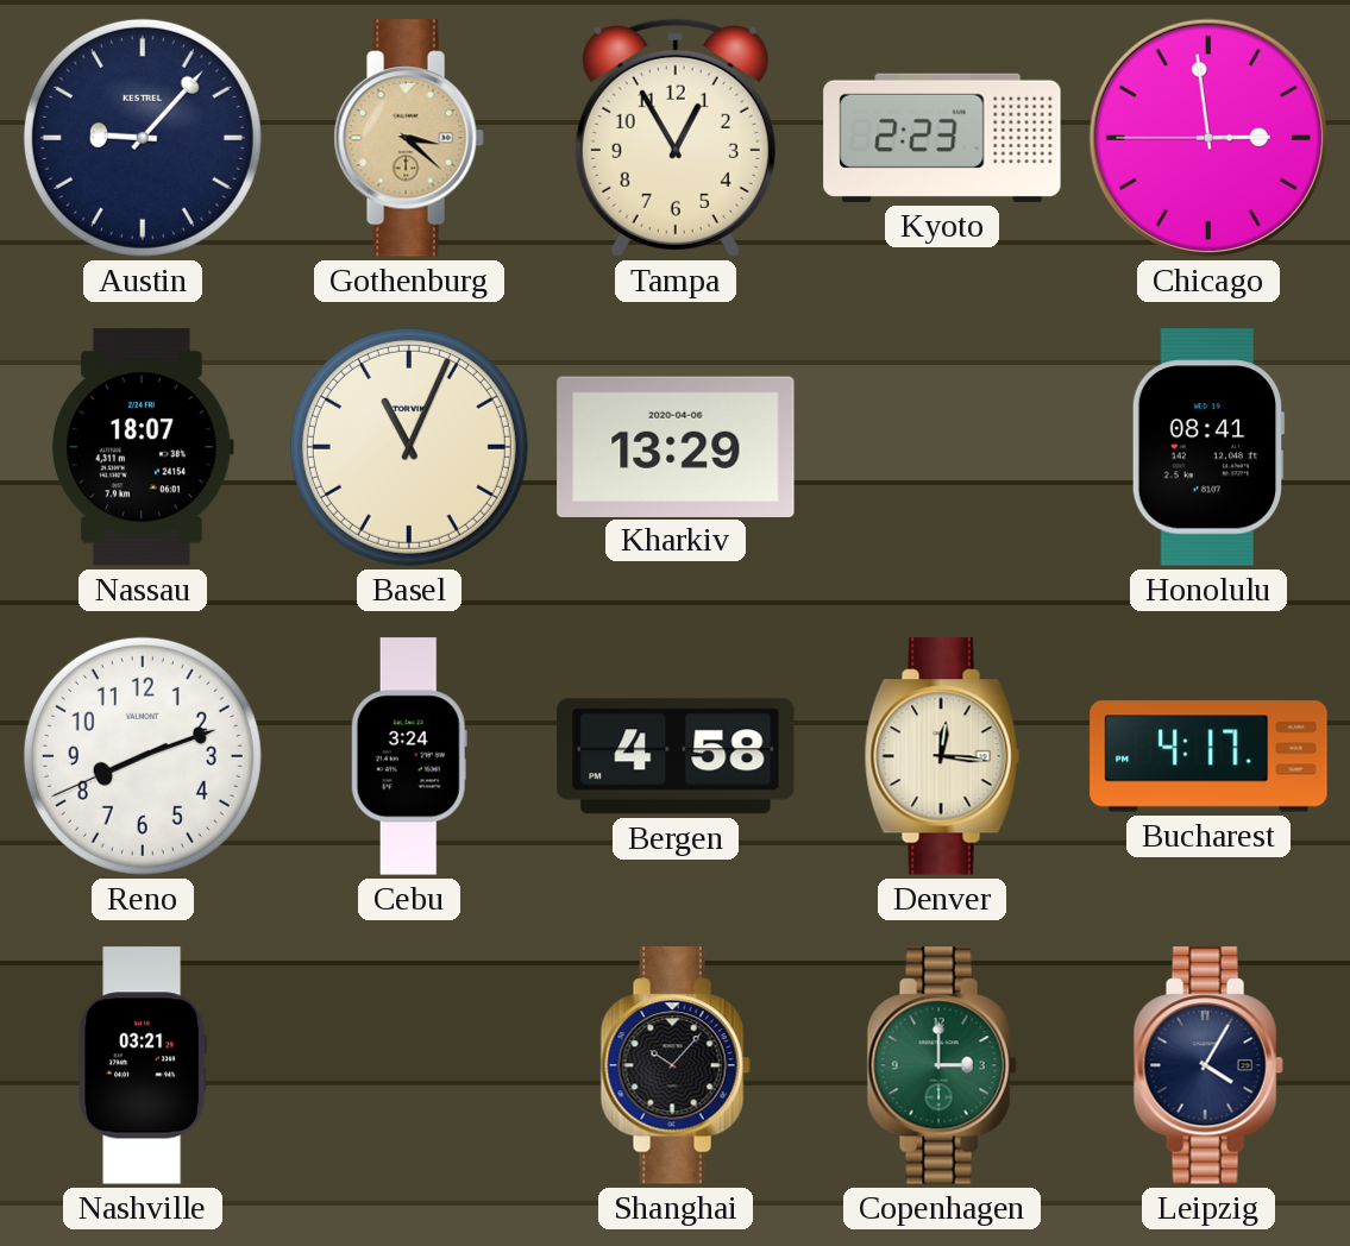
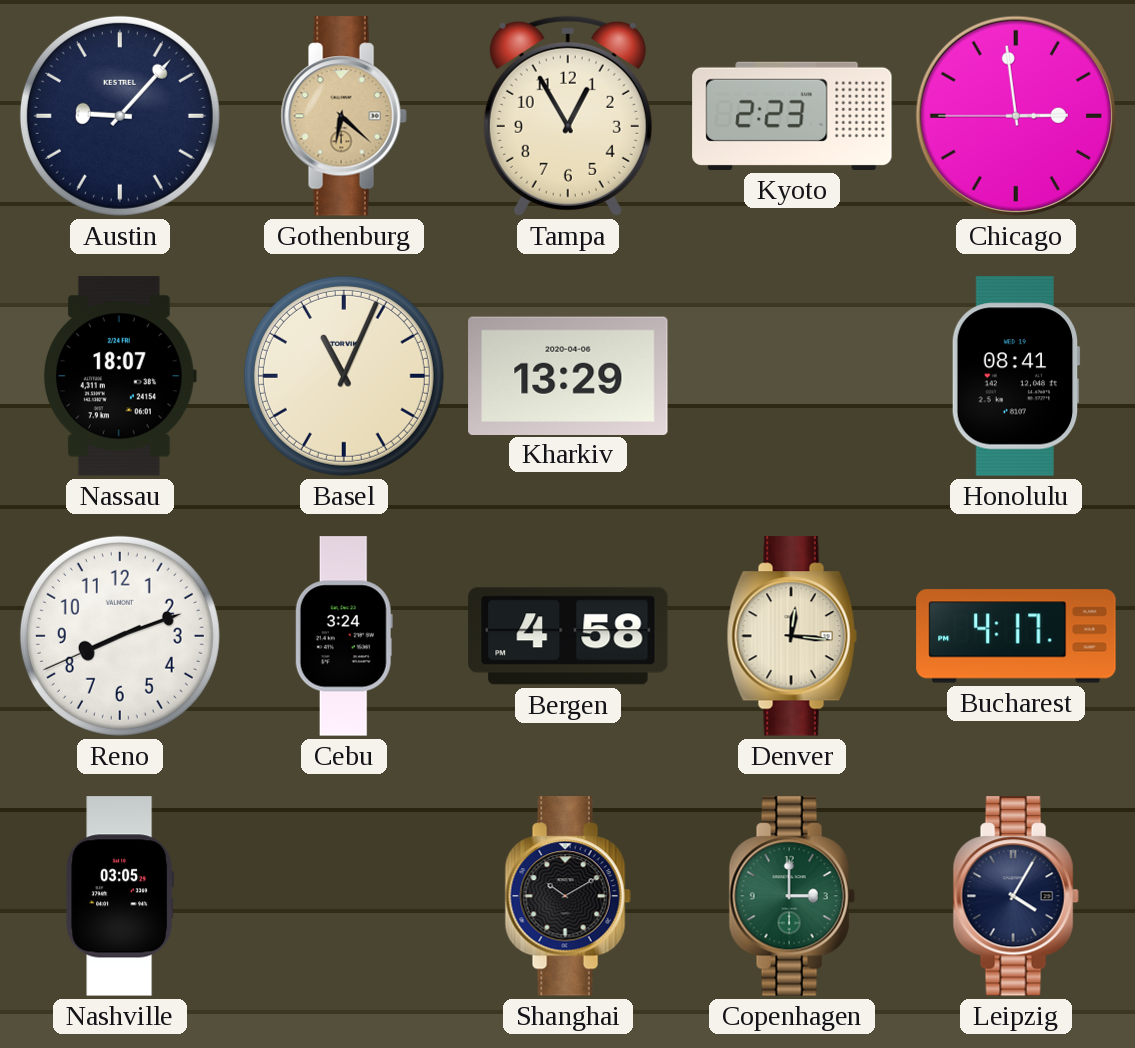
Gothenburg: 3:22 -> 6:22 (344, 116)
Nashville: 03:21 -> 03:05 (120, 896)
Shanghai: 10:07 -> 10:10 (568, 896)
